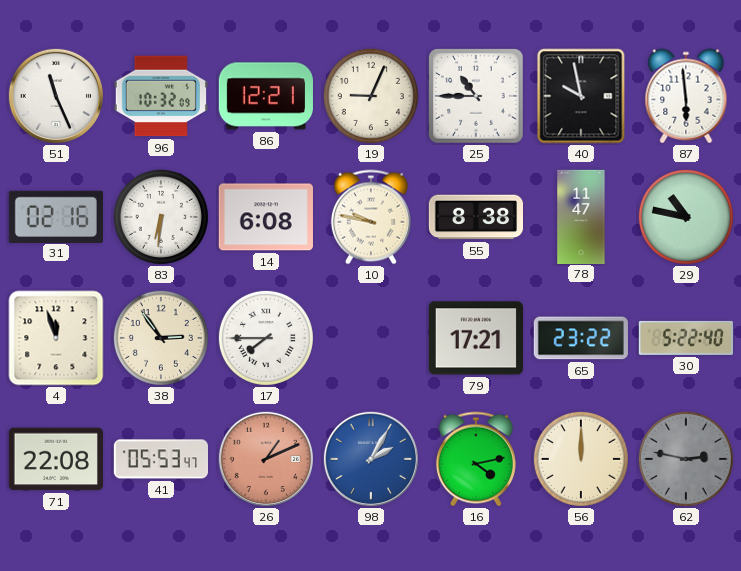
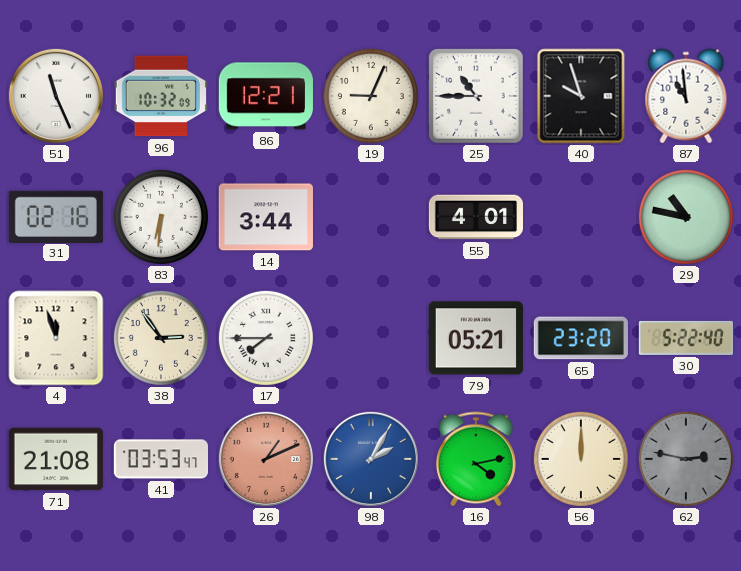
40: 9:58 -> 9:57 (581, 96)
87: 5:59 -> 10:59 (686, 96)
14: 6:08 -> 3:44 (266, 217)
10: 9:47 -> none (371, 217)
55: 8:38 -> 4:01 (475, 217)
78: 11:47 -> none (581, 216)
79: 17:21 -> 05:21 (476, 338)
65: 23:22 -> 23:20 (581, 338)
71: 22:08 -> 21:08 (56, 459)
41: 05:53 -> 03:53 (161, 459)
